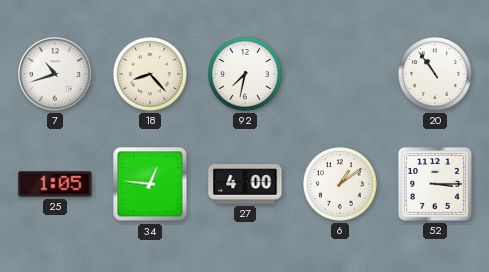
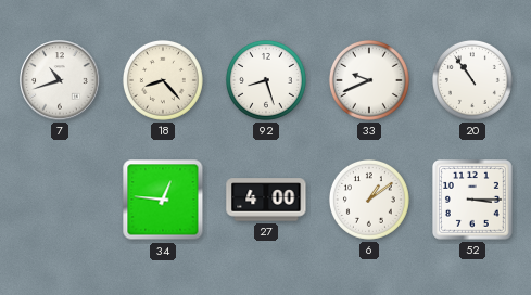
92: 7:32 -> 8:27 (266, 80)
33: none -> 9:41 (369, 80)
25: 1:05 -> none (55, 184)
